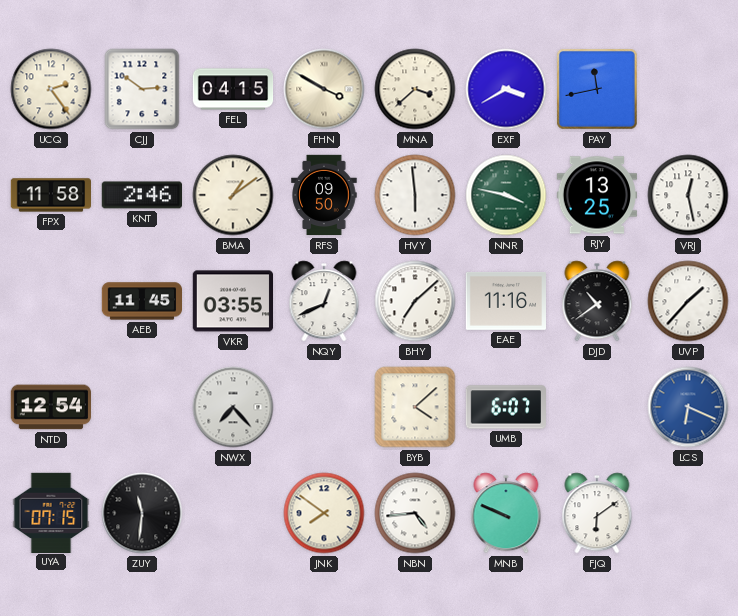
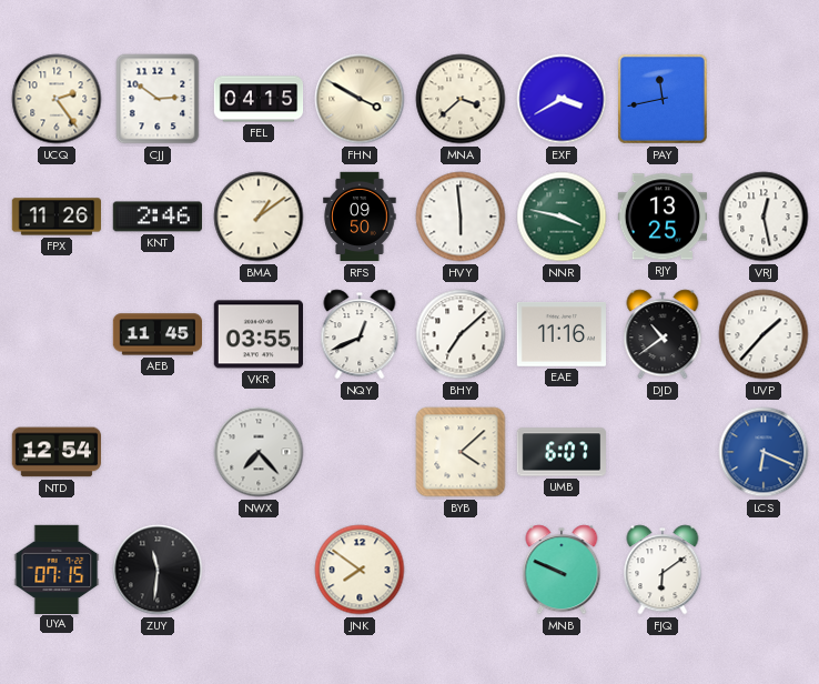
FPX: 11:58 -> 11:26 (55, 217)
NBN: 4:44 -> none (415, 513)
